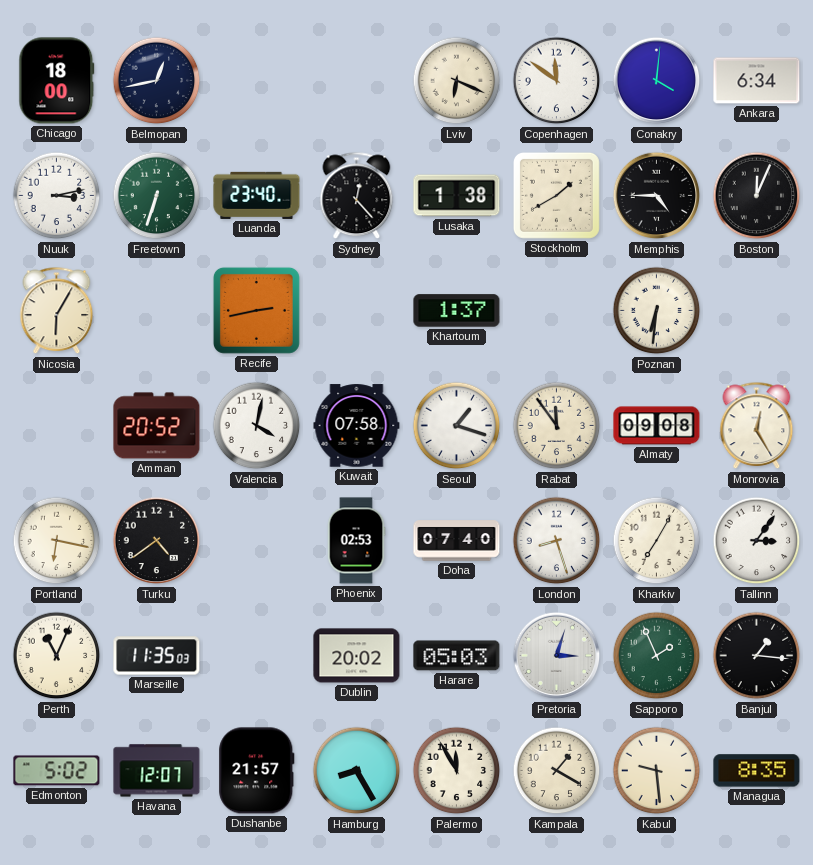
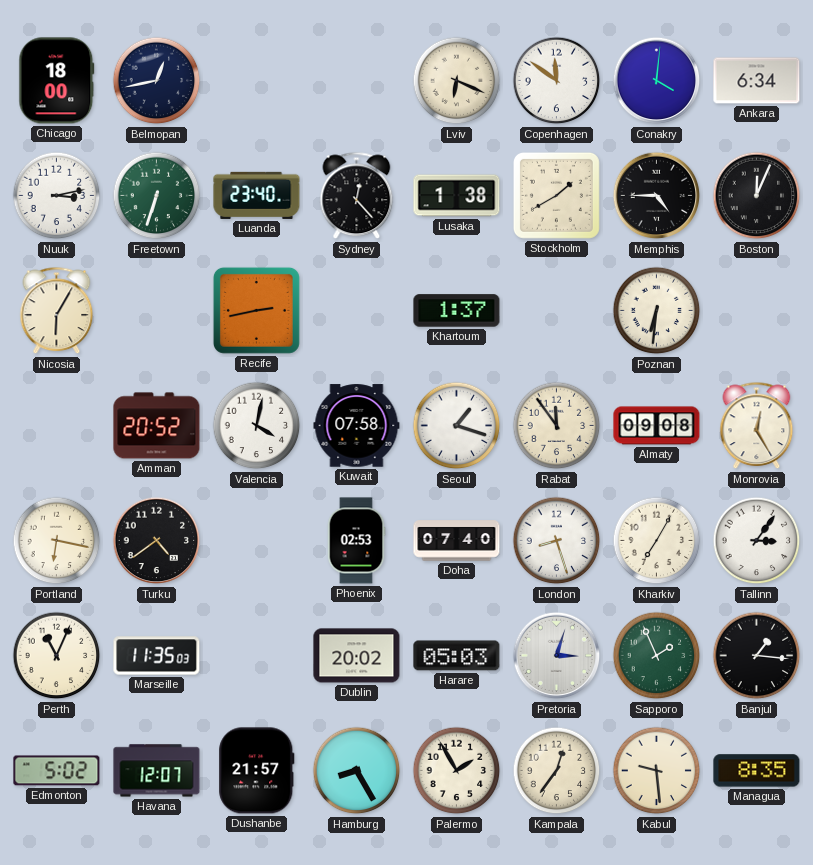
Palermo: 11:55 -> 1:55 (457, 771)
Kampala: 1:20 -> 12:36 (557, 771)
